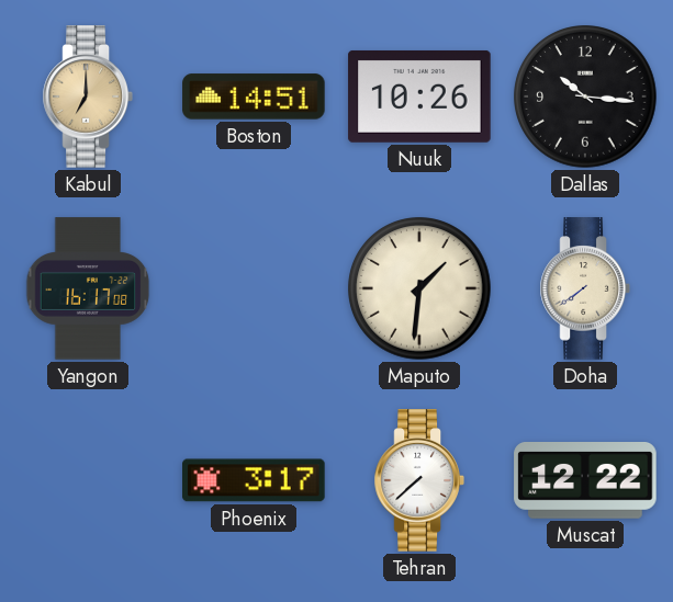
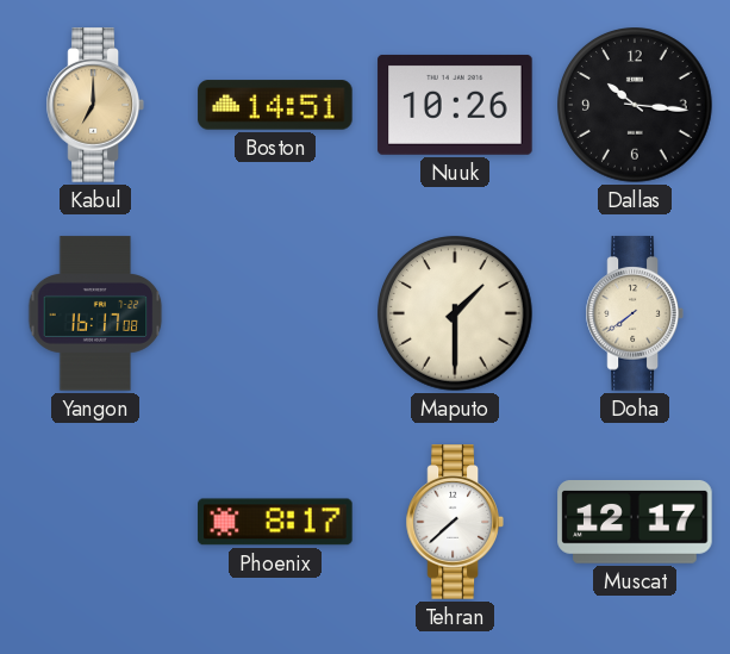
Maputo: 1:31 -> 1:30 (455, 313)
Phoenix: 3:17 -> 8:17 (275, 522)
Muscat: 12:22 -> 12:17 (635, 523)
